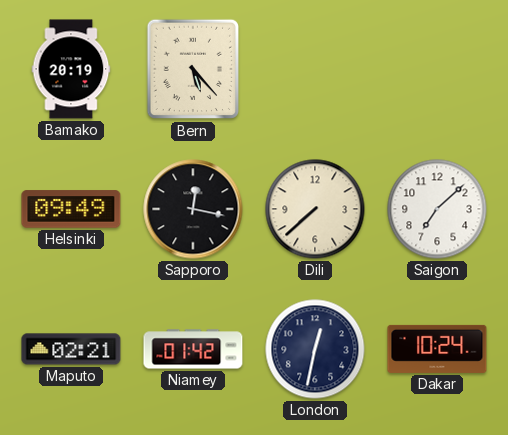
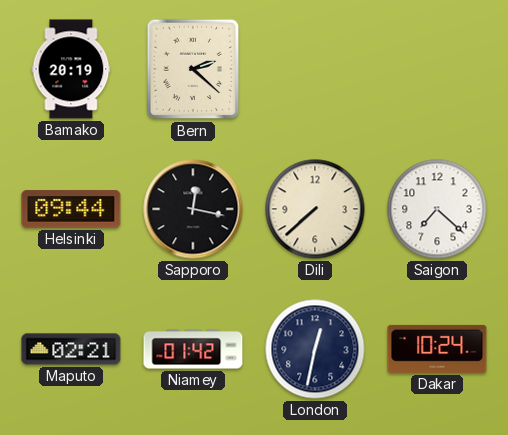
Bern: 5:23 -> 2:22 (192, 69)
Helsinki: 09:49 -> 09:44 (71, 209)
Saigon: 7:08 -> 7:22 (437, 209)
